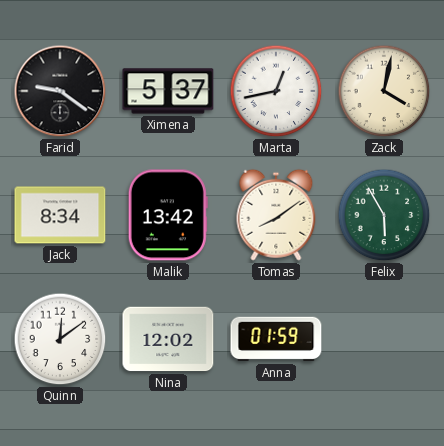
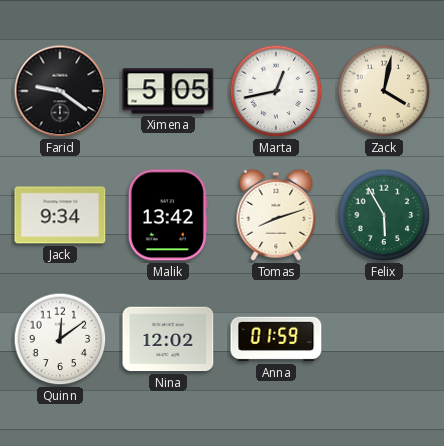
Ximena: 5:37 -> 5:05 (168, 91)
Jack: 8:34 -> 9:34 (60, 215)
Tomas: 8:09 -> 8:12 (276, 215)
